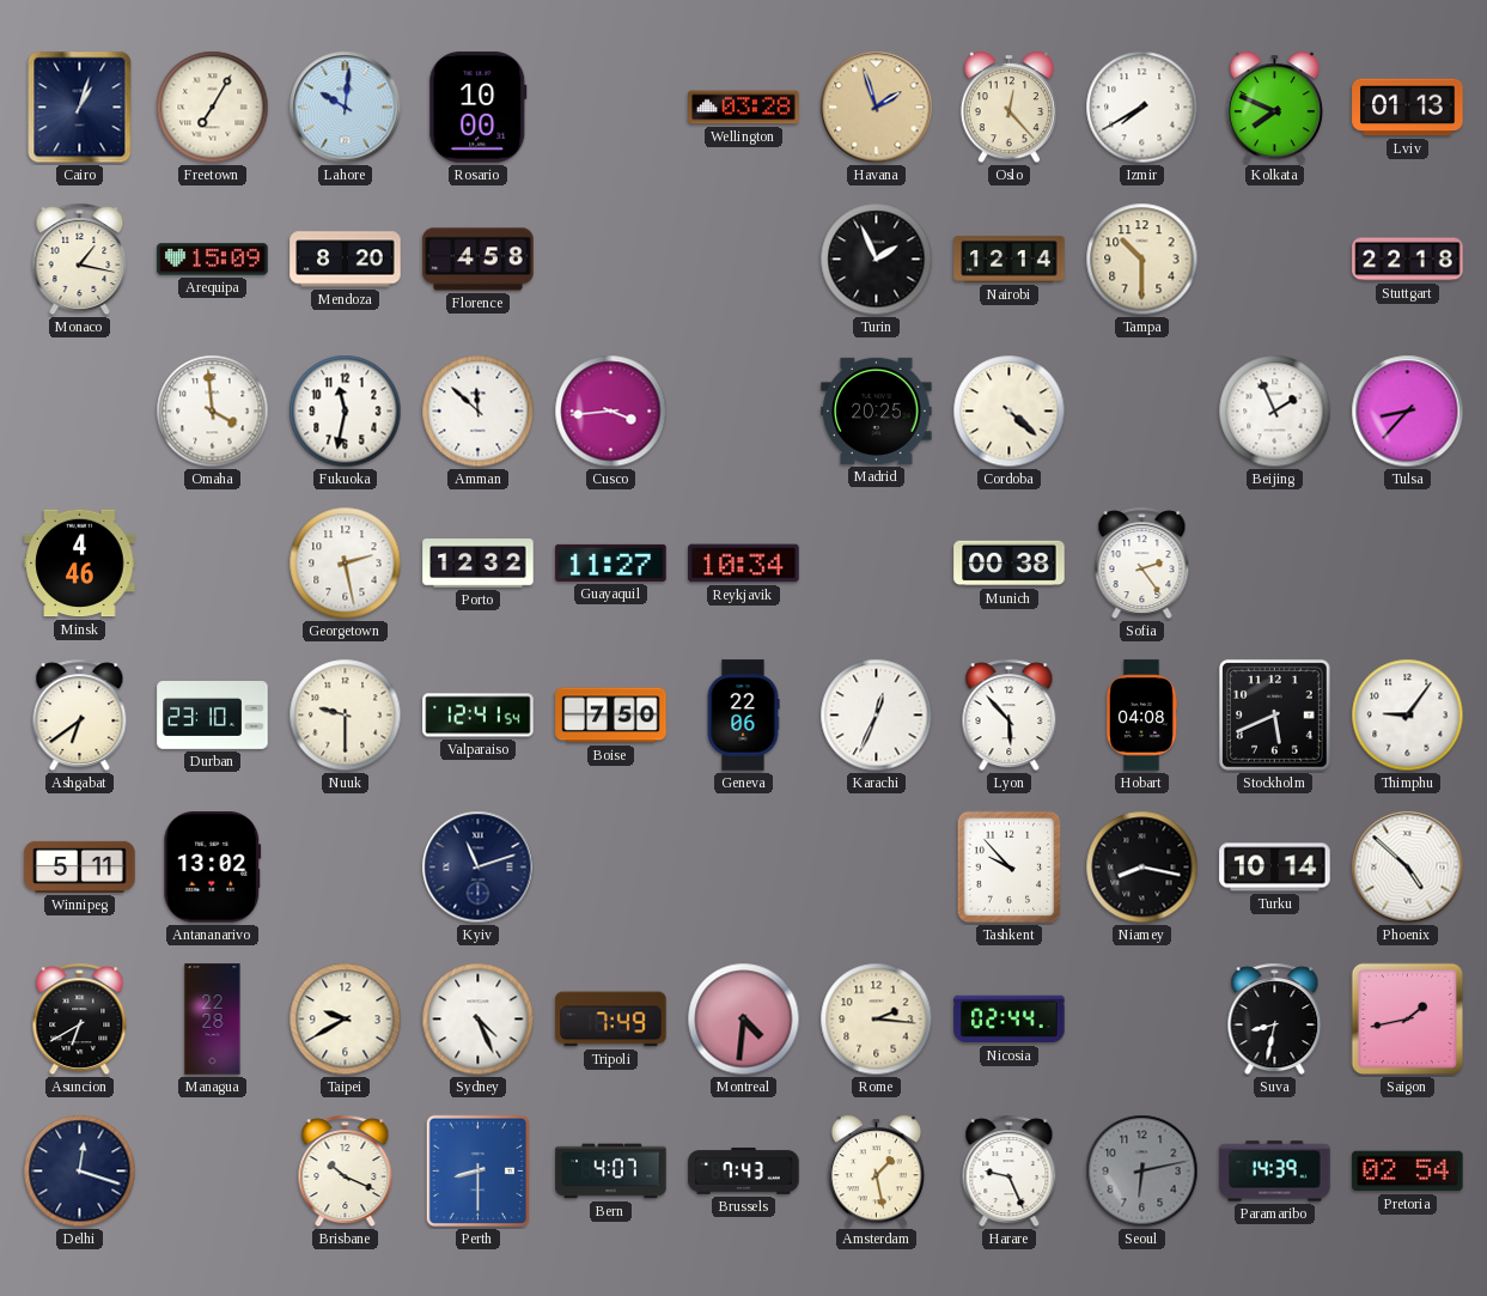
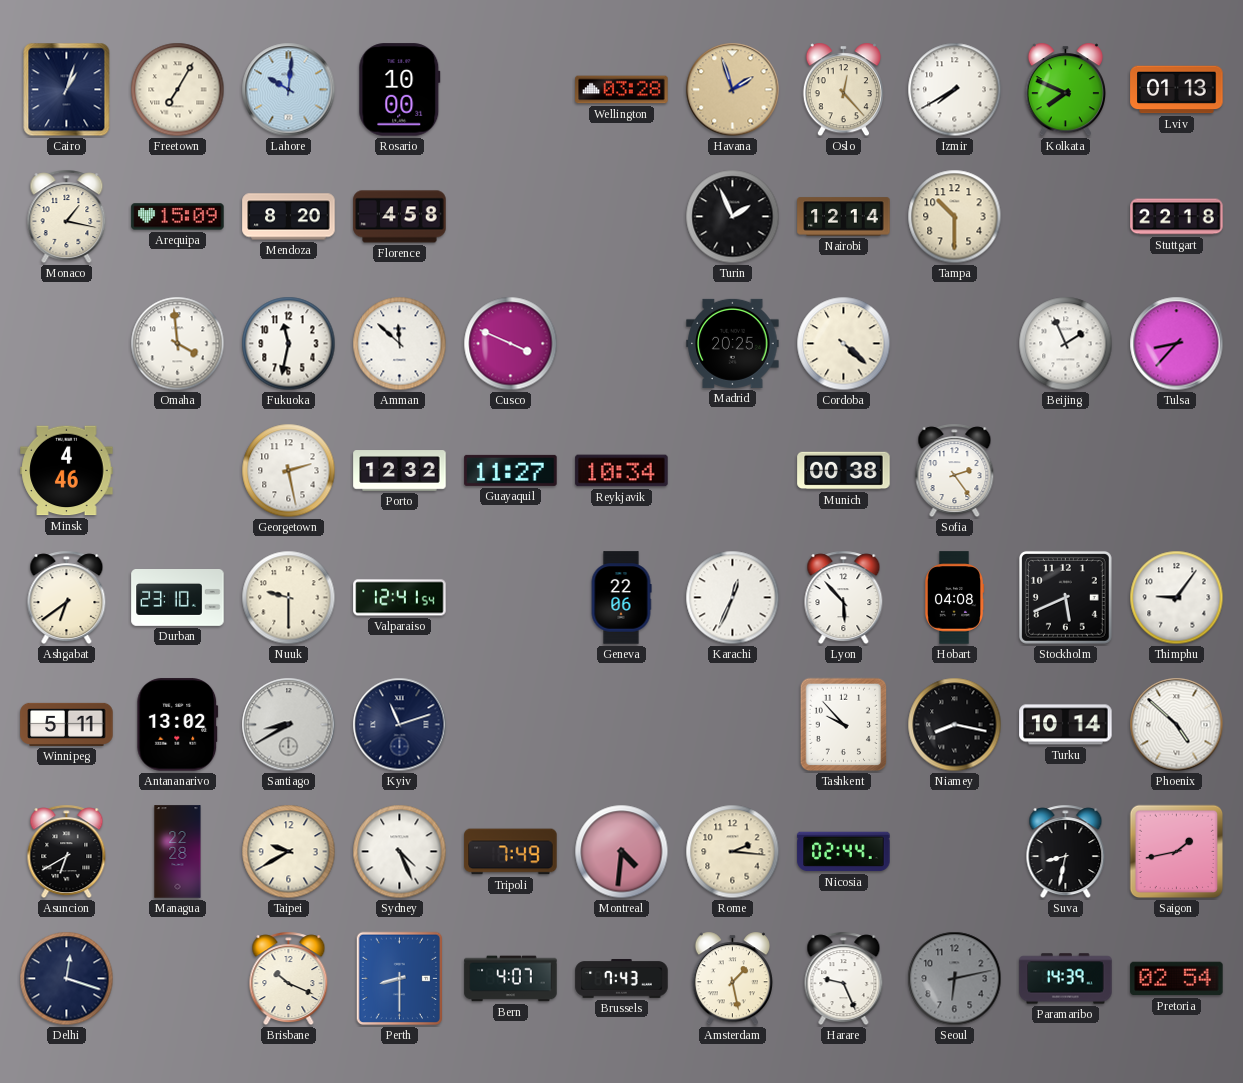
Cusco: 3:44 -> 3:49 (511, 344)
Boise: 7:50 -> none (611, 716)
Santiago: none -> 8:40 (289, 725)
